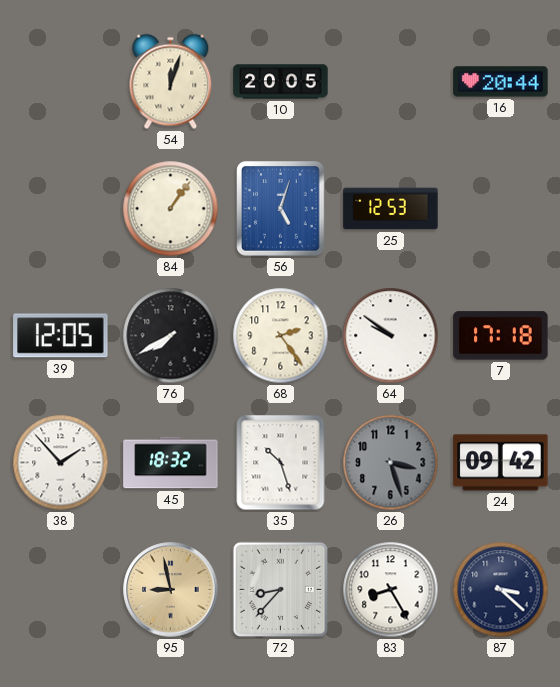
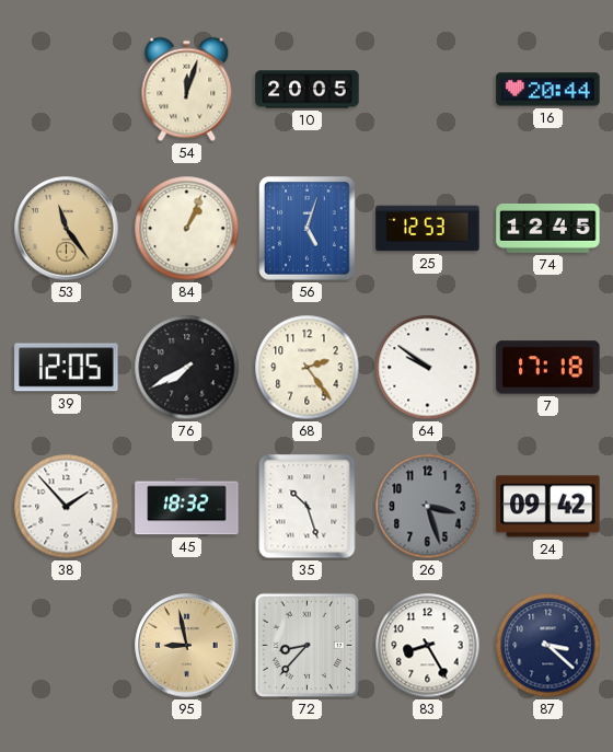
53: none -> 11:24 (67, 229)
84: 1:06 -> 1:04 (187, 229)
74: none -> 12:45 (548, 228)
